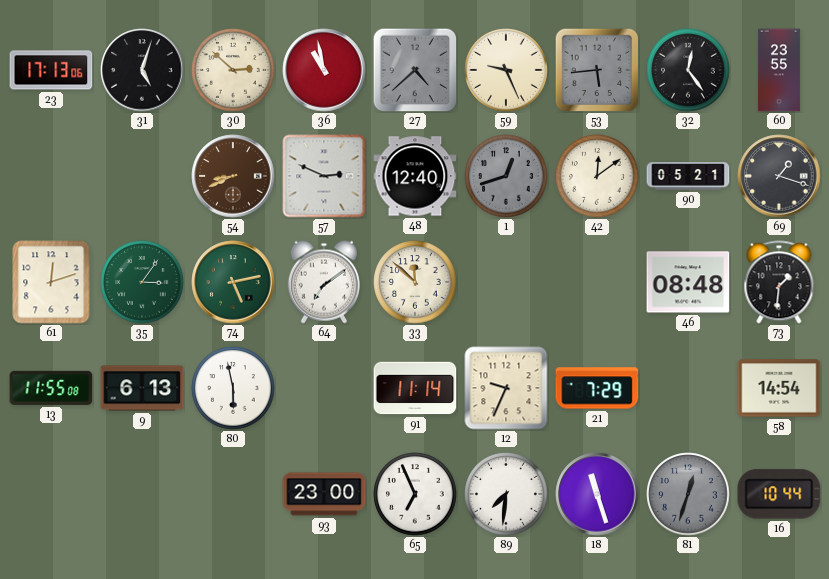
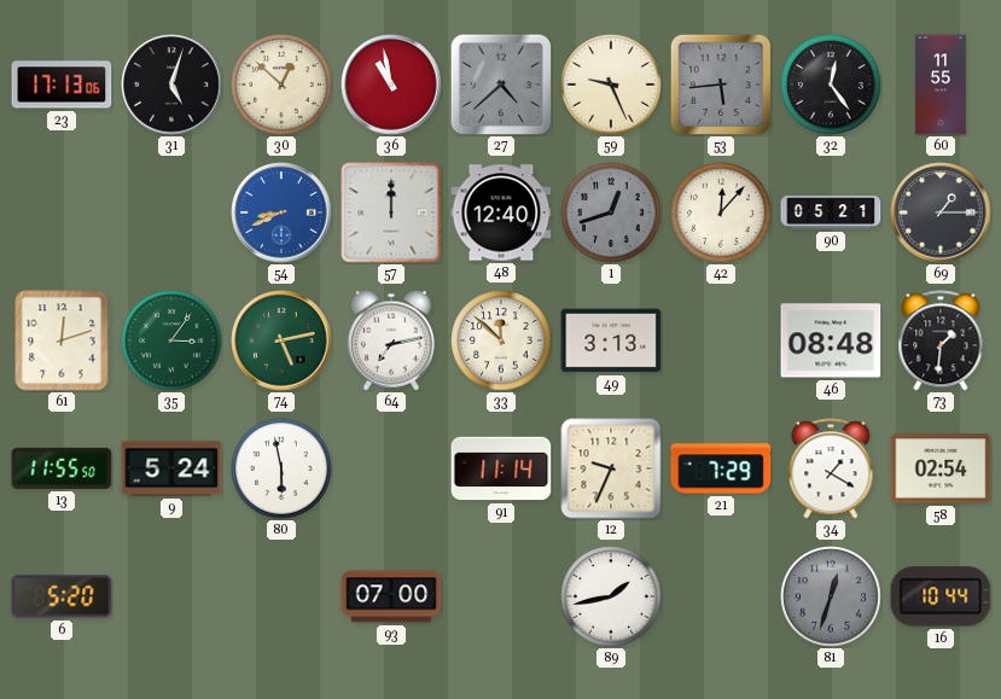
30: 2:52 -> 12:52 (281, 85)
60: 23:55 -> 11:55 (941, 85)
54 dial: brown -> blue (281, 212)
57: 2:49 -> 12:00 (391, 212)
42: 12:09 -> 12:07 (721, 212)
69: 1:18 -> 1:15 (941, 212)
64: 7:09 -> 7:13 (391, 340)
49: none -> 3:13 (611, 340)
13: 11:55:08 -> 11:55:50 (62, 468)
9: 6:13 -> 5:24 (171, 468)
34: none -> 1:20 (831, 468)
58: 14:54 -> 02:54 (941, 468)
6: none -> 5:20 (62, 596)
93: 23:00 -> 07:00 (391, 596)
65: 6:56 -> none (415, 494)
89: 7:31 -> 1:43 (611, 596)
18: 11:27 -> none (597, 494)
